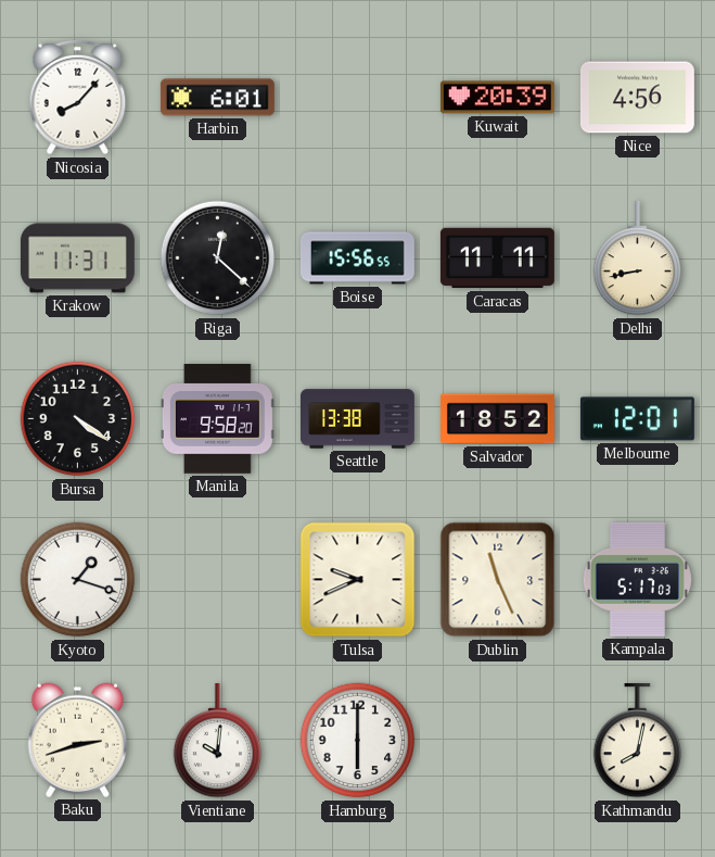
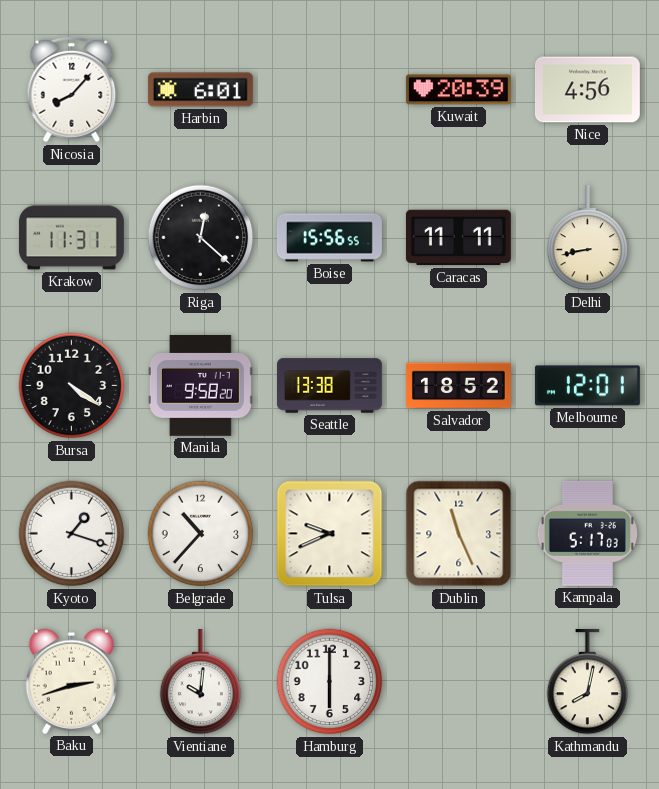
Belgrade: none -> 10:37 (201, 534)
